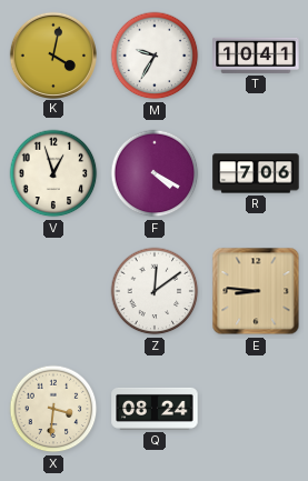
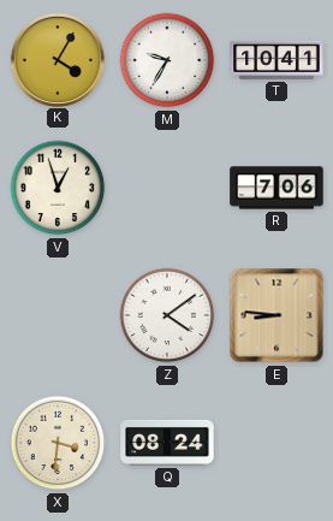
K: 4:02 -> 4:05 (57, 59)
F: 4:20 -> none (155, 173)
Z: 12:09 -> 4:09 (167, 315)
